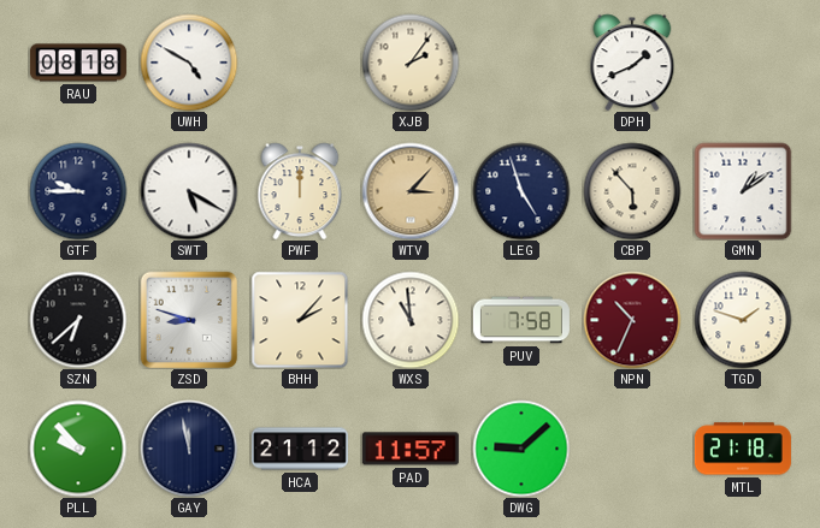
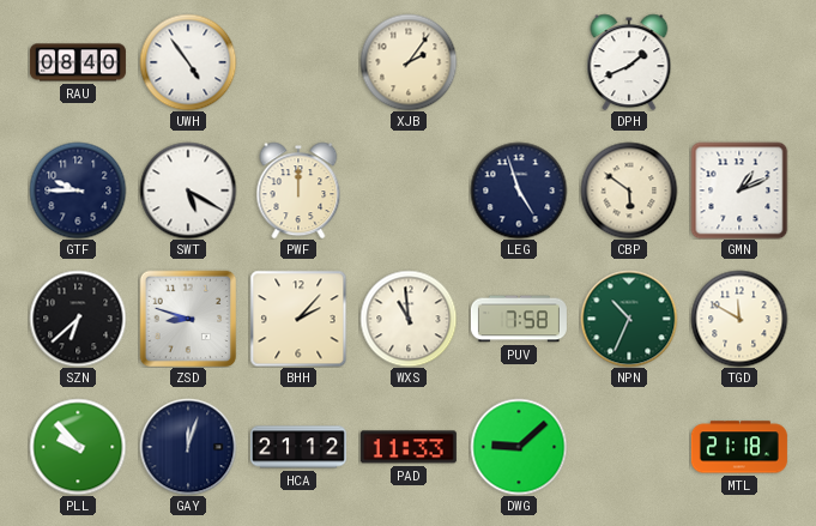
RAU: 08:18 -> 08:40 (78, 62)
UWH: 4:50 -> 4:54 (188, 62)
WTV: 3:07 -> none (411, 191)
CBP: 5:53 -> 5:51 (629, 191)
GMN: 1:09 -> 1:11 (739, 191)
NPN dial: burgundy -> green (629, 319)
TGD: 1:48 -> 11:50 (739, 319)
GAY: 11:58 -> 12:03 (188, 447)
PAD: 11:57 -> 11:33 (409, 447)
